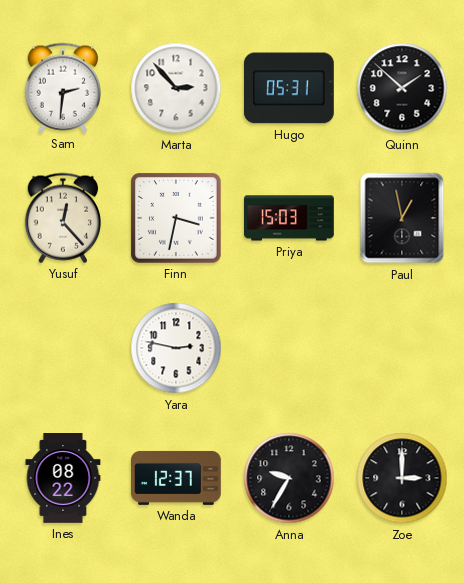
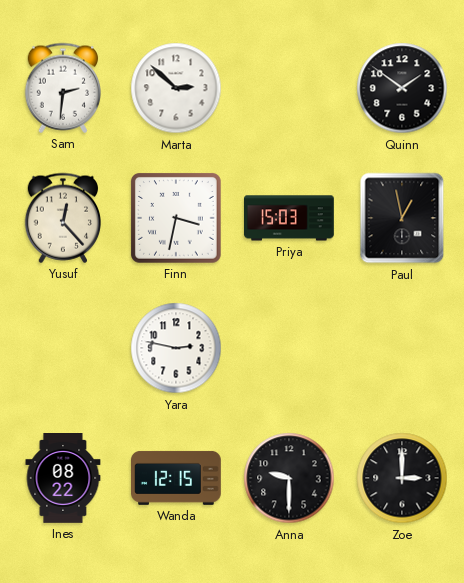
Marta: 2:53 -> 2:52 (176, 88)
Hugo: 05:31 -> none (289, 88)
Quinn: 1:52 -> 1:51 (402, 88)
Wanda: 12:37 -> 12:15 (177, 478)
Anna: 9:35 -> 9:30 (289, 478)
